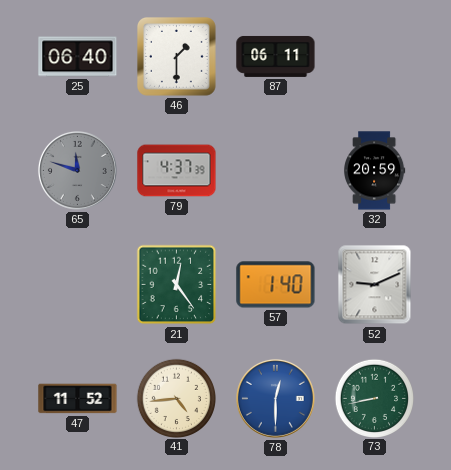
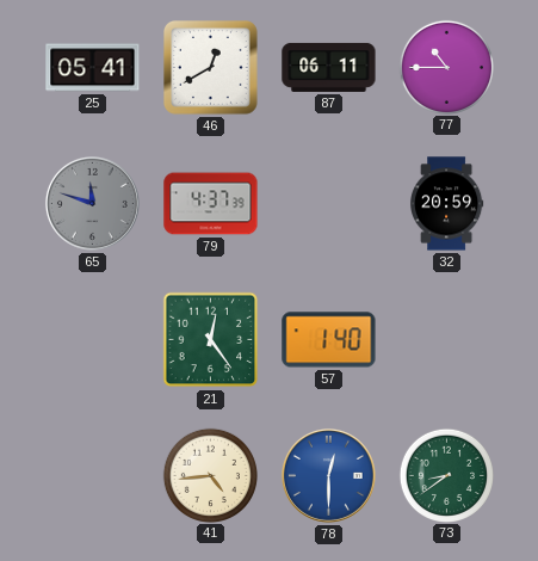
25: 06:40 -> 05:41 (93, 68)
46: 1:30 -> 12:40 (211, 68)
77: none -> 10:45 (446, 67)
52: 9:11 -> none (375, 285)
47: 11:52 -> none (78, 399)
73: 8:43 -> 8:39 (446, 475)
